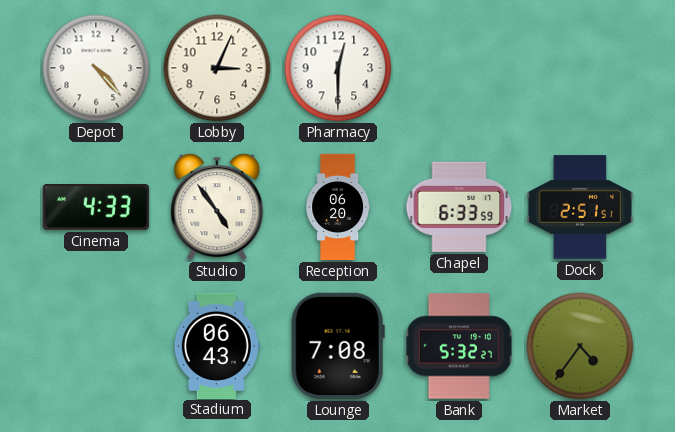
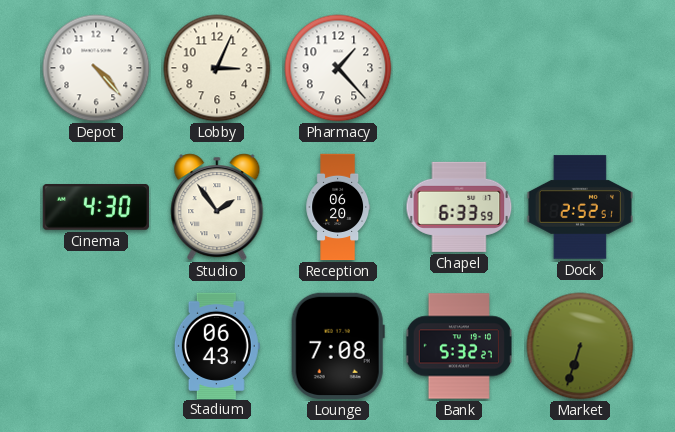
Pharmacy: 12:30 -> 1:23 (338, 68)
Cinema: 4:33 -> 4:30 (96, 208)
Studio: 4:54 -> 1:54 (217, 207)
Dock: 2:51 -> 2:52 (579, 207)
Market: 4:36 -> 6:33 (580, 346)
